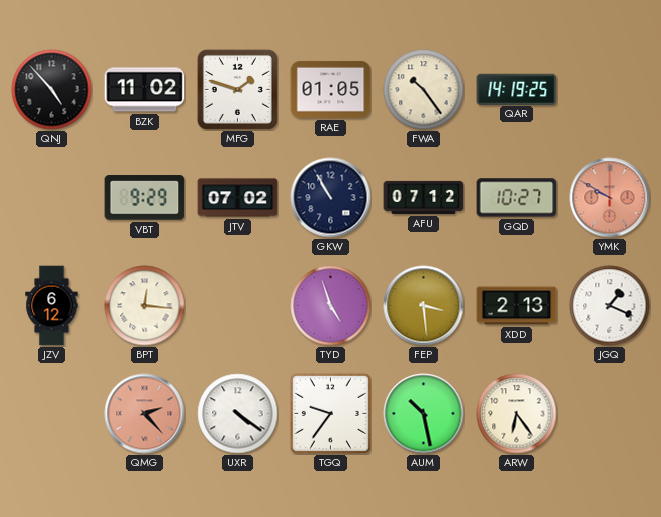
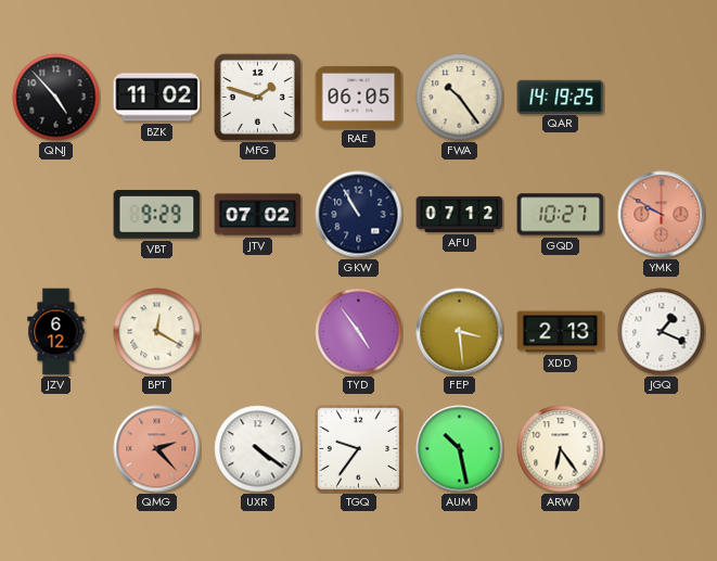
RAE: 01:05 -> 06:05 (359, 97)
BPT: 12:16 -> 12:20 (157, 332)
TYD: 4:57 -> 4:54 (359, 332)
